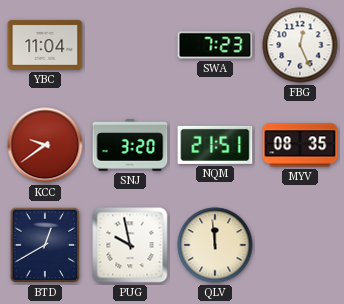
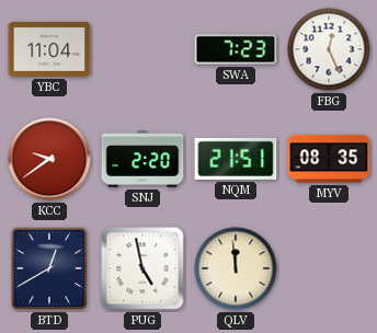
SNJ: 3:20 -> 2:20 (142, 159)
PUG: 9:58 -> 4:58 (142, 268)
